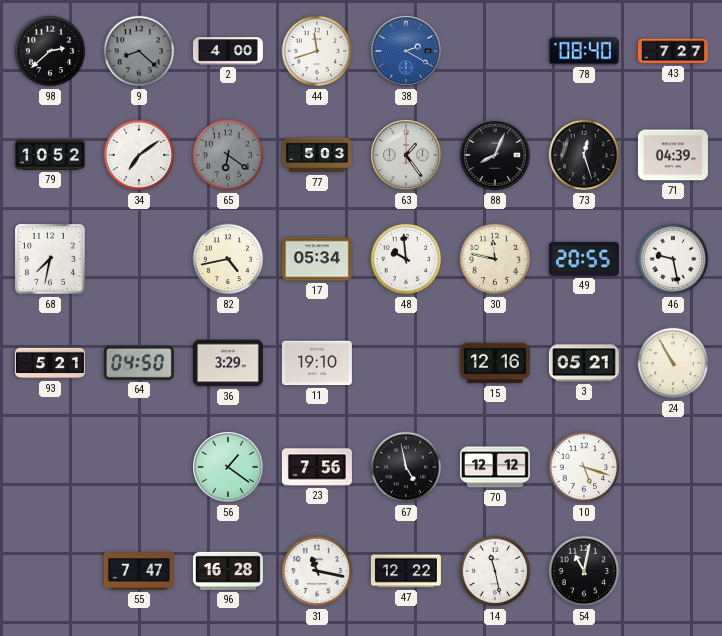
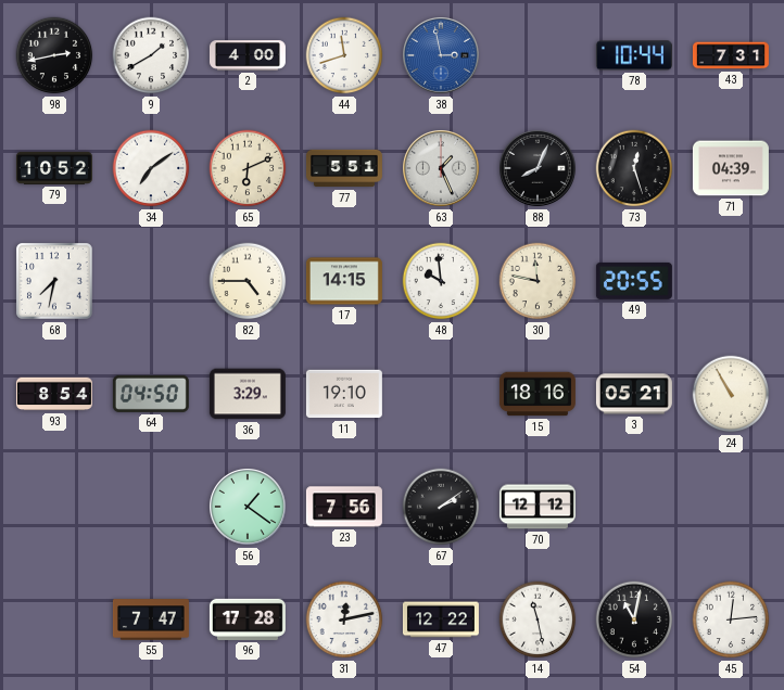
98: 2:38 -> 2:43 (54, 55)
9: 8:22 -> 1:40 (151, 55)
9 dial: grey -> white (151, 55)
38: 2:20 -> 2:58 (442, 56)
78: 08:40 -> 10:44 (634, 55)
43: 7:27 -> 7:31 (731, 55)
65: 6:21 -> 6:11 (248, 168)
65 dial: grey -> cream (248, 168)
77: 5:03 -> 5:51 (344, 168)
63: 1:24 -> 1:26 (442, 169)
82: 4:43 -> 4:45 (248, 281)
17: 05:34 -> 14:15 (344, 281)
46: 9:28 -> none (673, 259)
93: 5:21 -> 8:54 (54, 394)
15: 12:16 -> 18:16 (538, 394)
67: 4:58 -> 2:09 (441, 507)
10: 5:18 -> none (584, 467)
96: 16:28 -> 17:28 (248, 619)
31: 11:17 -> 12:13 (344, 619)
45: none -> 12:14 (731, 619)
